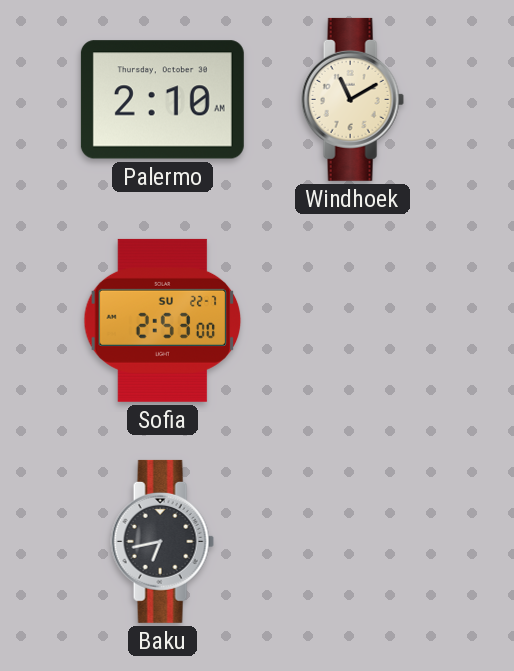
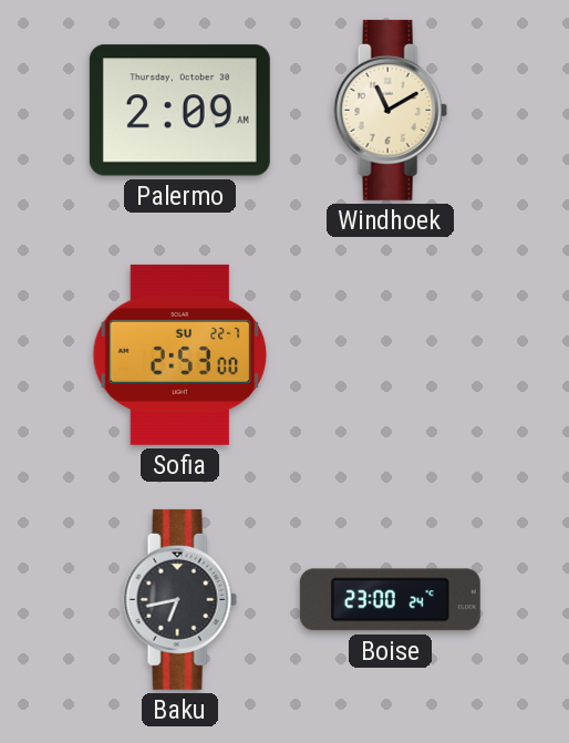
Palermo: 2:10 -> 2:09 (179, 111)
Boise: none -> 23:00 (390, 600)
